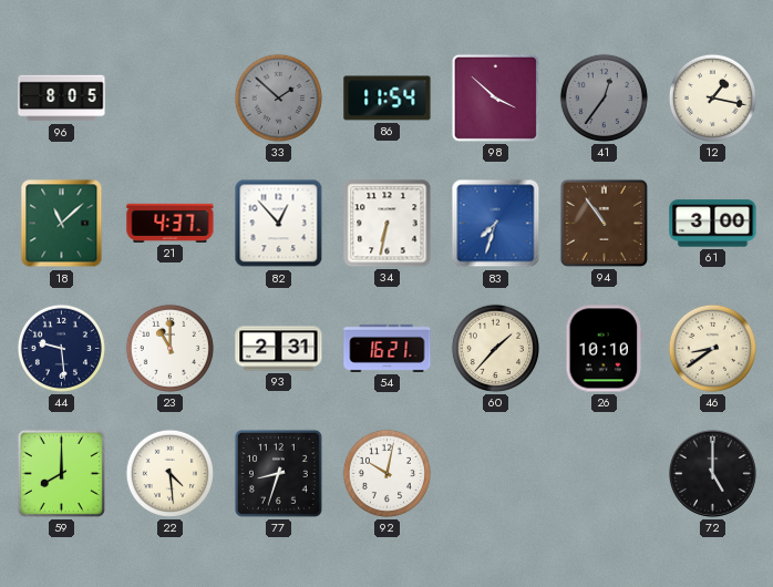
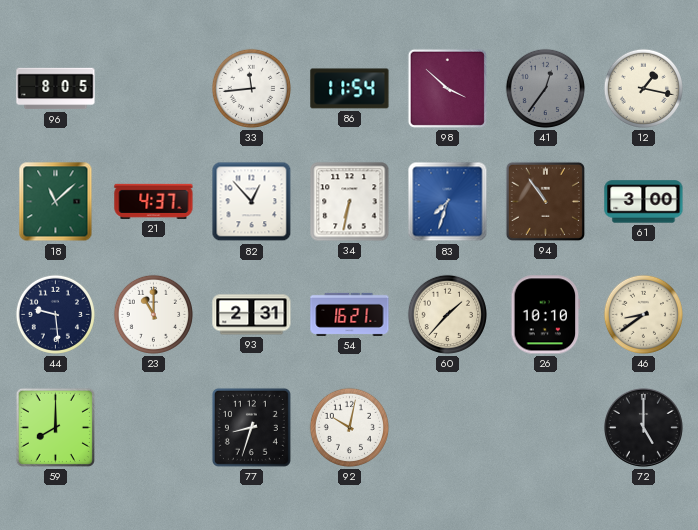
33: 1:52 -> 11:44 (251, 88)
33 dial: grey -> white (251, 88)
22: 4:29 -> none (169, 473)
